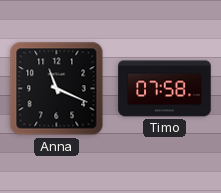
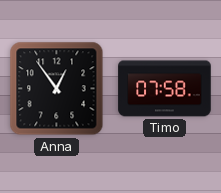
Anna: 11:19 -> 12:54 (57, 89)
